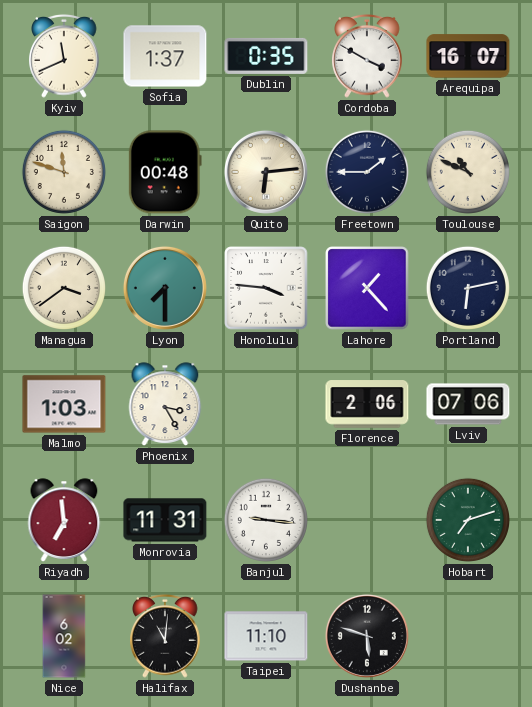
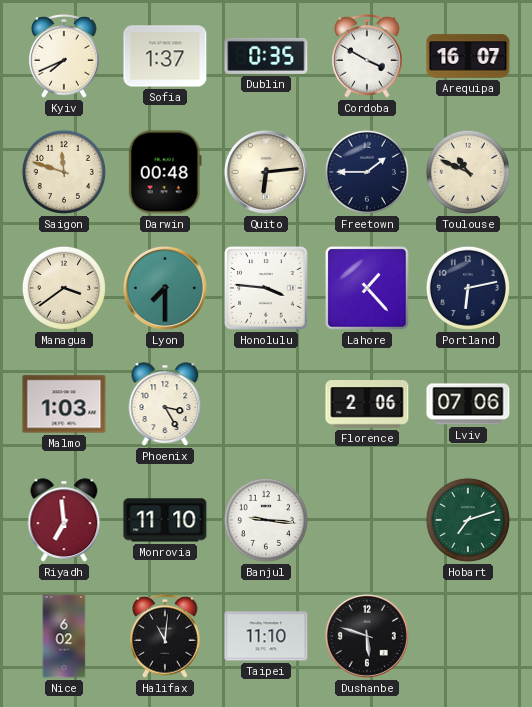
Kyiv: 11:41 -> 7:41 (64, 56)
Monrovia: 11:31 -> 11:10 (165, 520)
